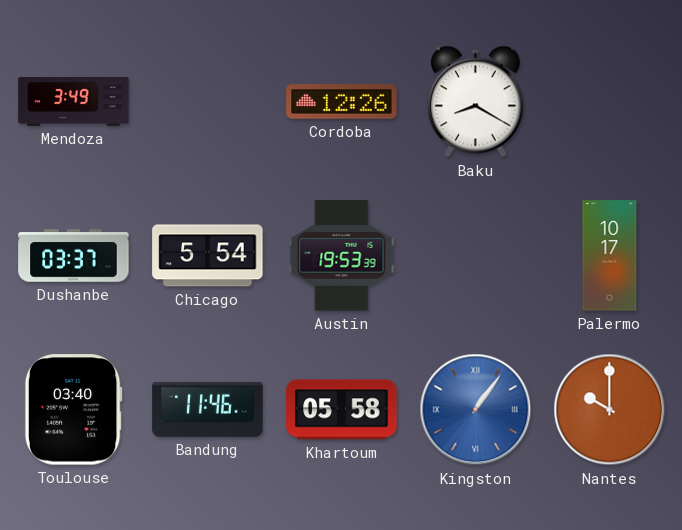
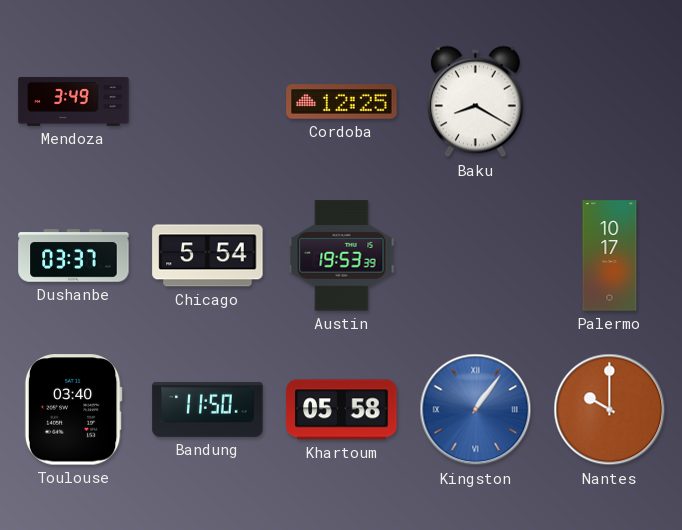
Cordoba: 12:26 -> 12:25 (342, 102)
Bandung: 11:46 -> 11:50 (208, 409)
